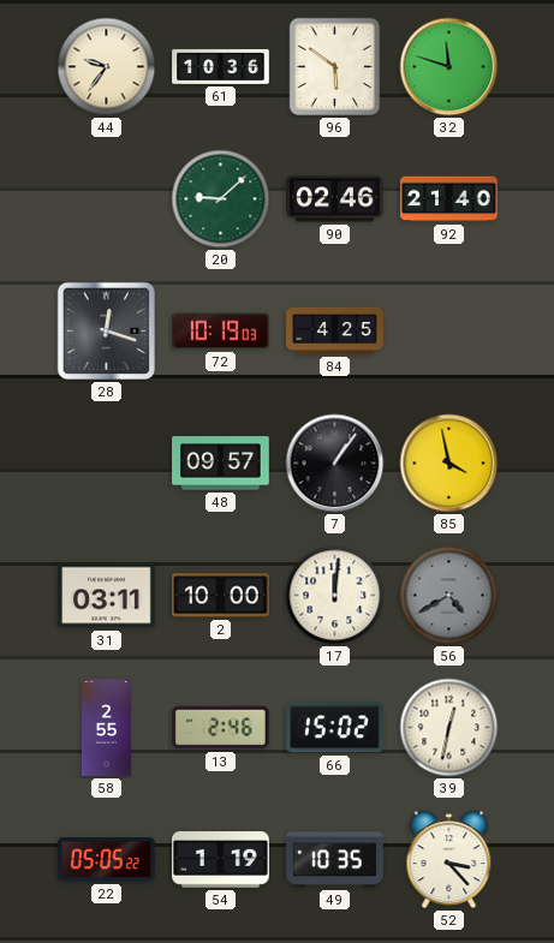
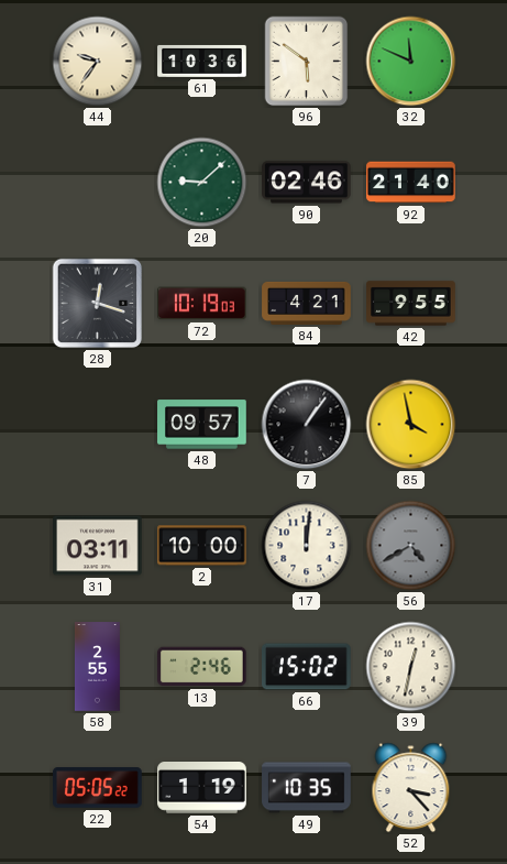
32: 11:48 -> 11:49 (411, 62)
84: 4:25 -> 4:21 (307, 303)
42: none -> 9:55 (411, 304)
